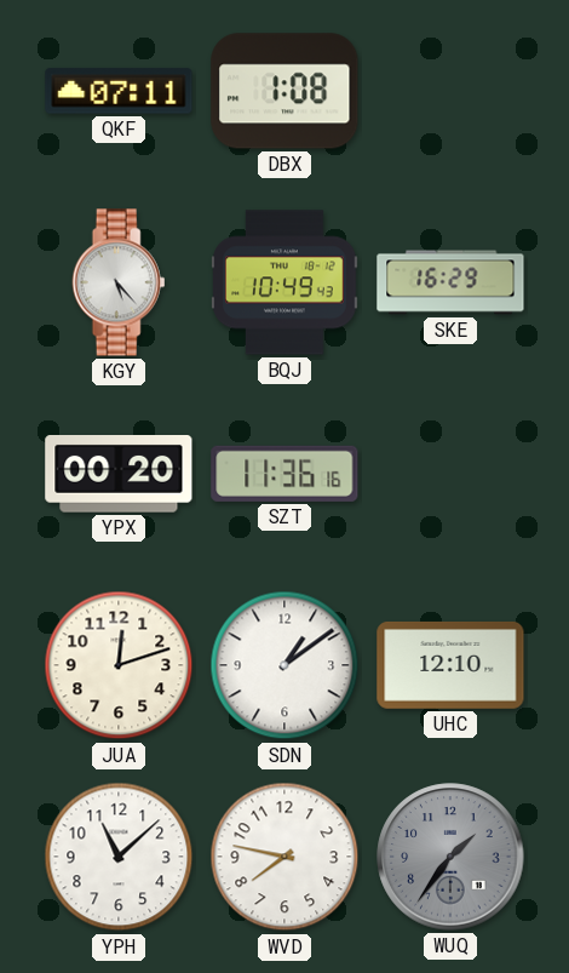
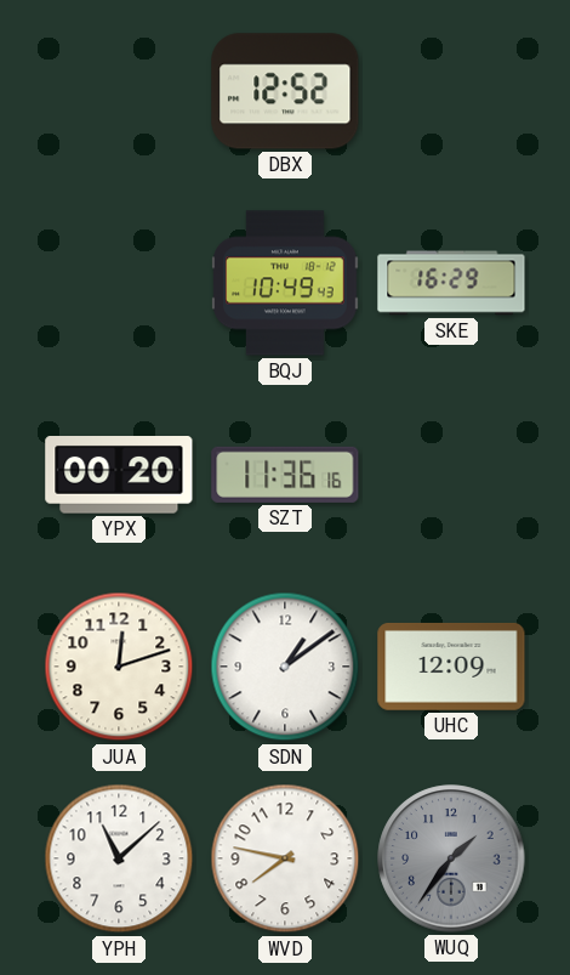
QKF: 07:11 -> none (119, 91)
DBX: 1:08 -> 12:52 (285, 91)
KGY: 5:23 -> none (119, 282)
UHC: 12:10 -> 12:09 (451, 667)
